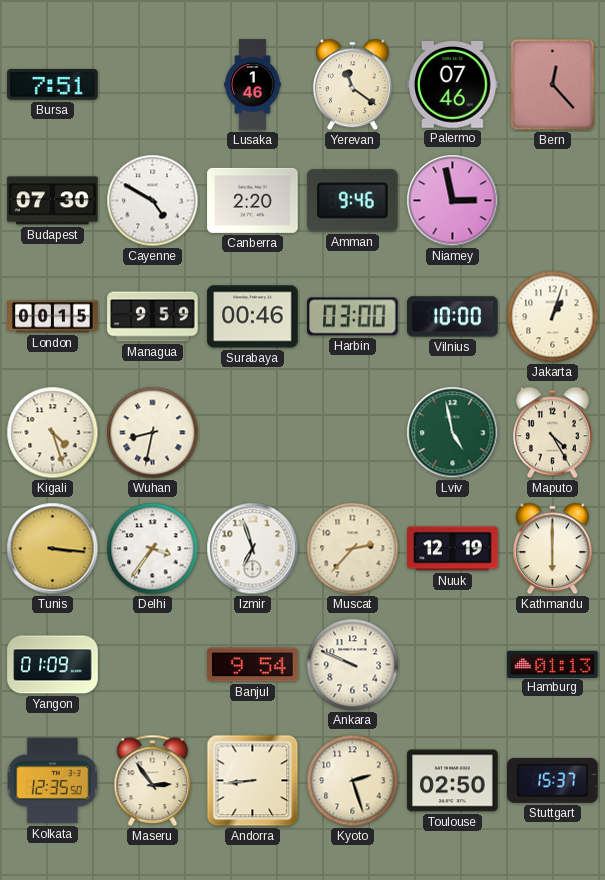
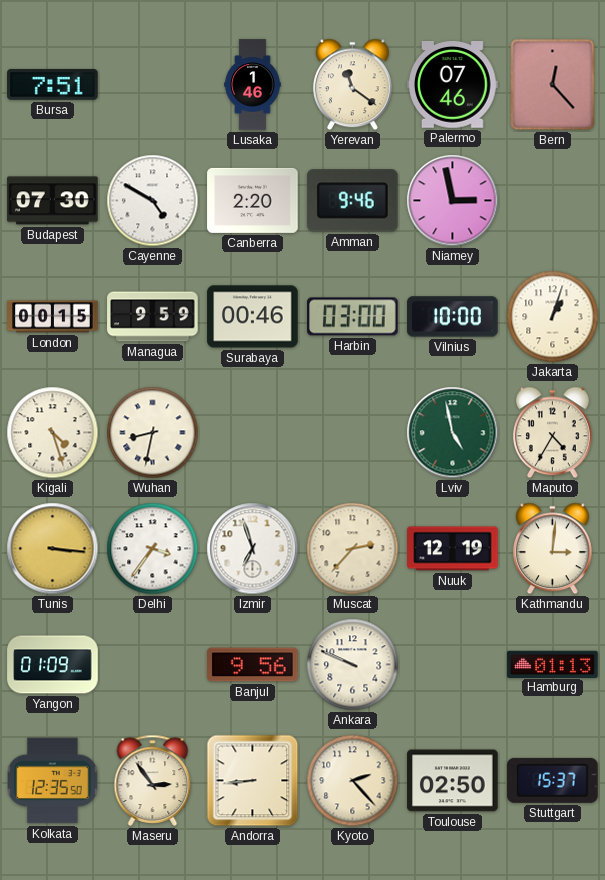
Maputo: 4:25 -> 4:35 (552, 433)
Kathmandu: 6:00 -> 3:01 (552, 549)
Banjul: 9:54 -> 9:56 (253, 665)
Kyoto: 2:27 -> 2:23 (353, 781)
